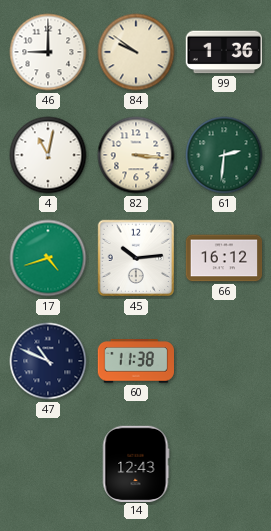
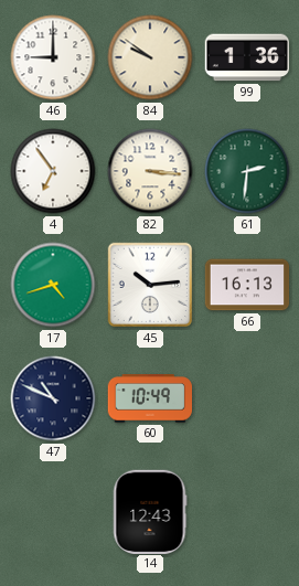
4: 11:02 -> 6:54 (53, 171)
66: 16:12 -> 16:13 (247, 285)
60: 11:38 -> 10:49 (149, 398)
